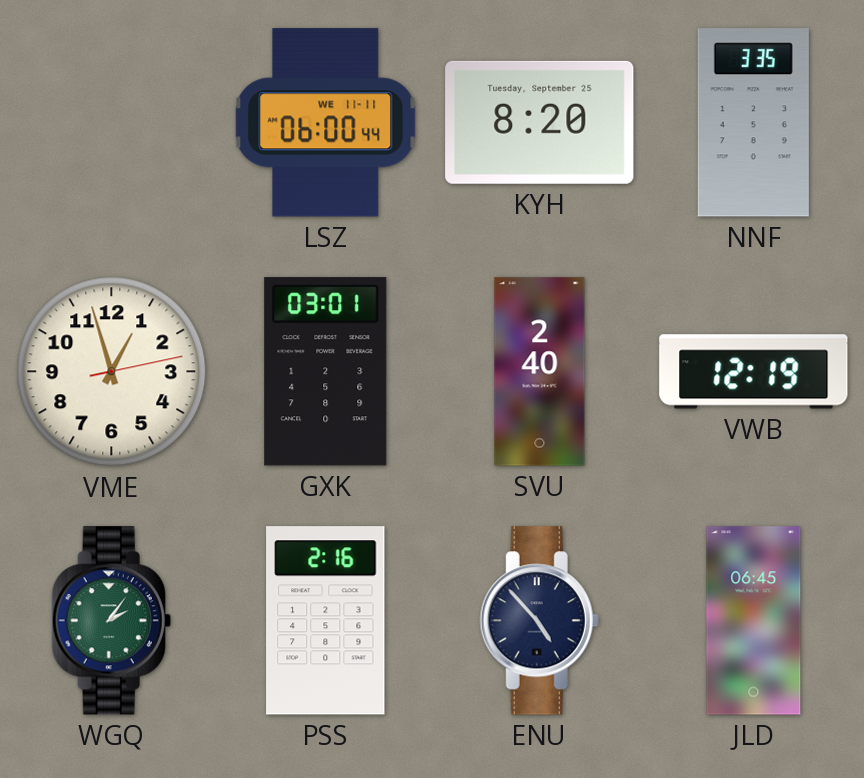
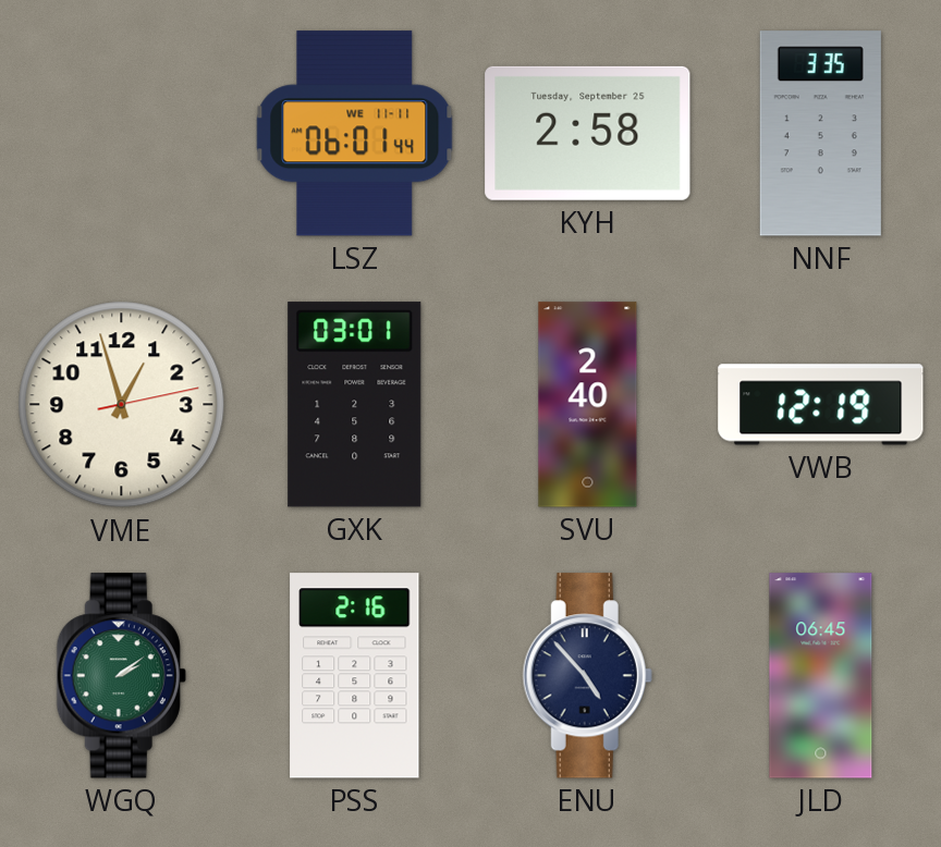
LSZ: 06:00 -> 06:01 (355, 134)
KYH: 8:20 -> 2:58 (588, 133)
WGQ: 2:06 -> 2:09 (121, 676)
